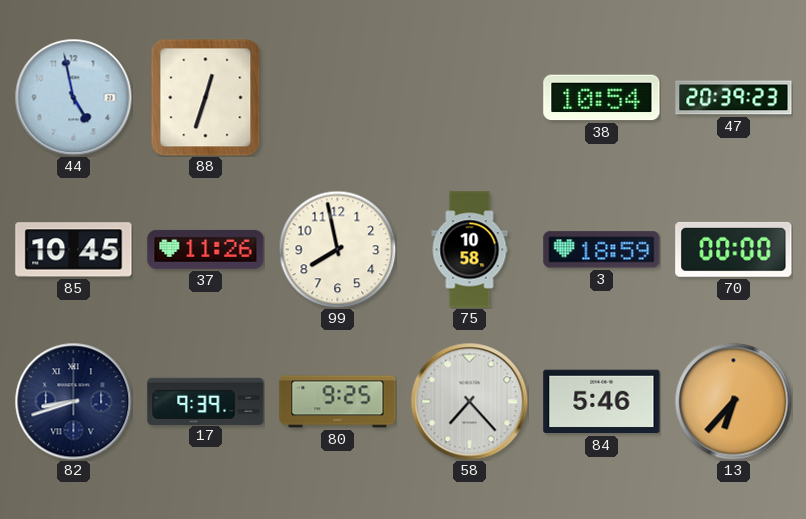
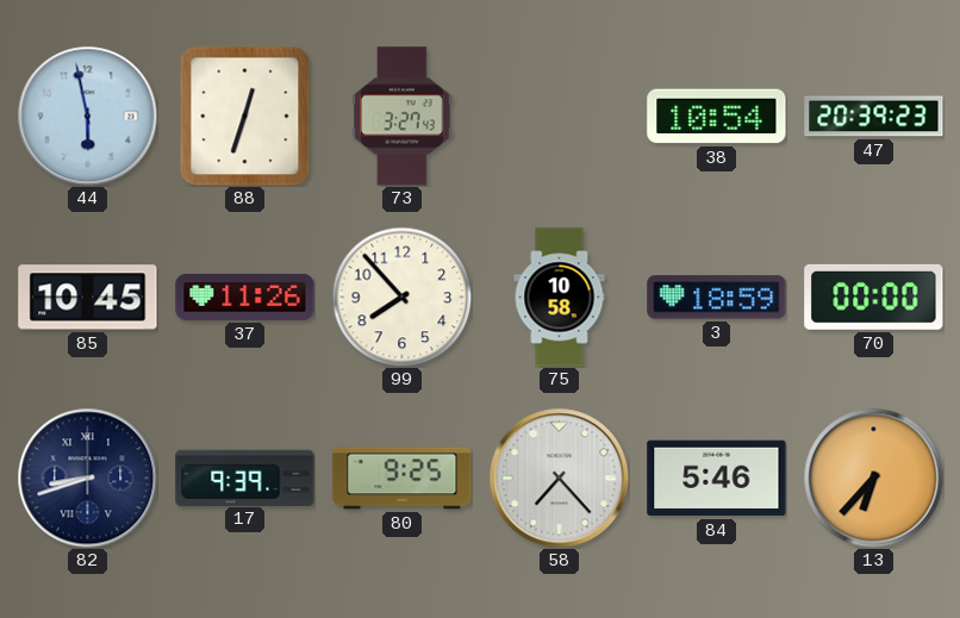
44: 4:58 -> 5:58 (87, 116)
73: none -> 3:27 (403, 117)
99: 7:58 -> 7:53 (401, 296)
